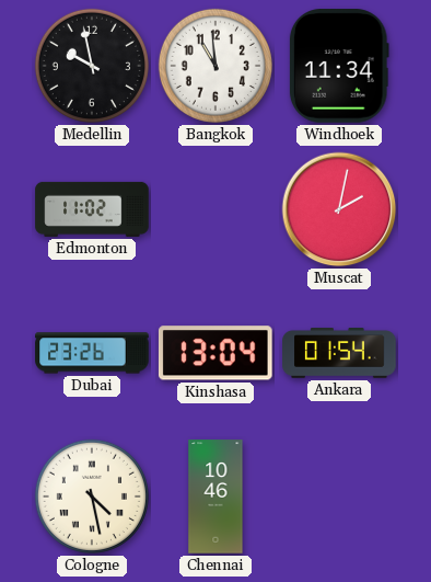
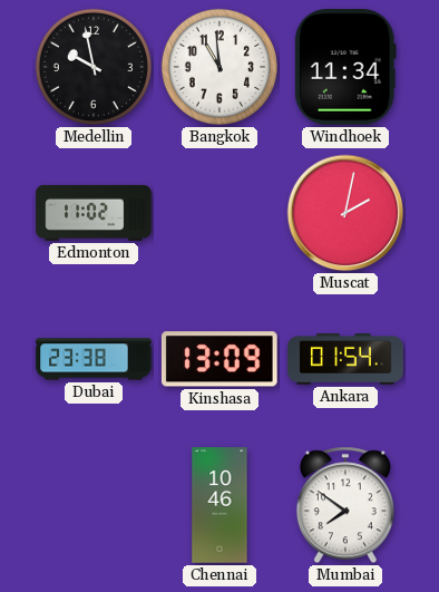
Dubai: 23:26 -> 23:38 (94, 359)
Kinshasa: 13:04 -> 13:09 (219, 359)
Cologne: 4:28 -> none (92, 497)
Mumbai: none -> 7:51 (345, 505)
